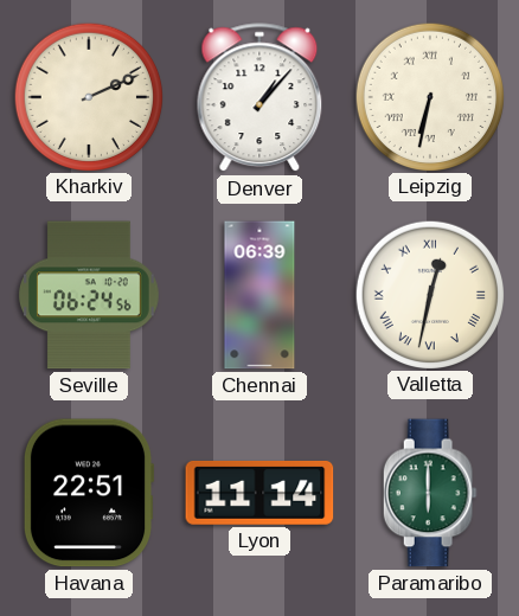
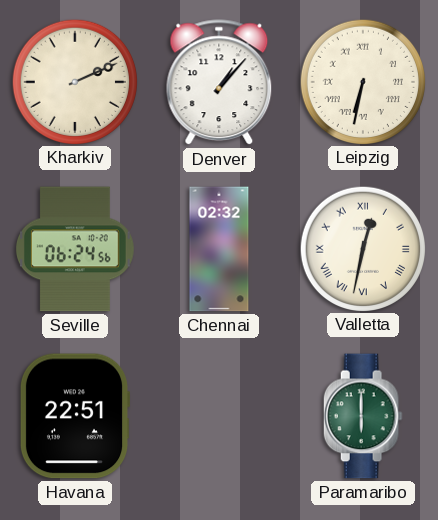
Chennai: 06:39 -> 02:32 (219, 249)
Lyon: 11:14 -> none (259, 493)
